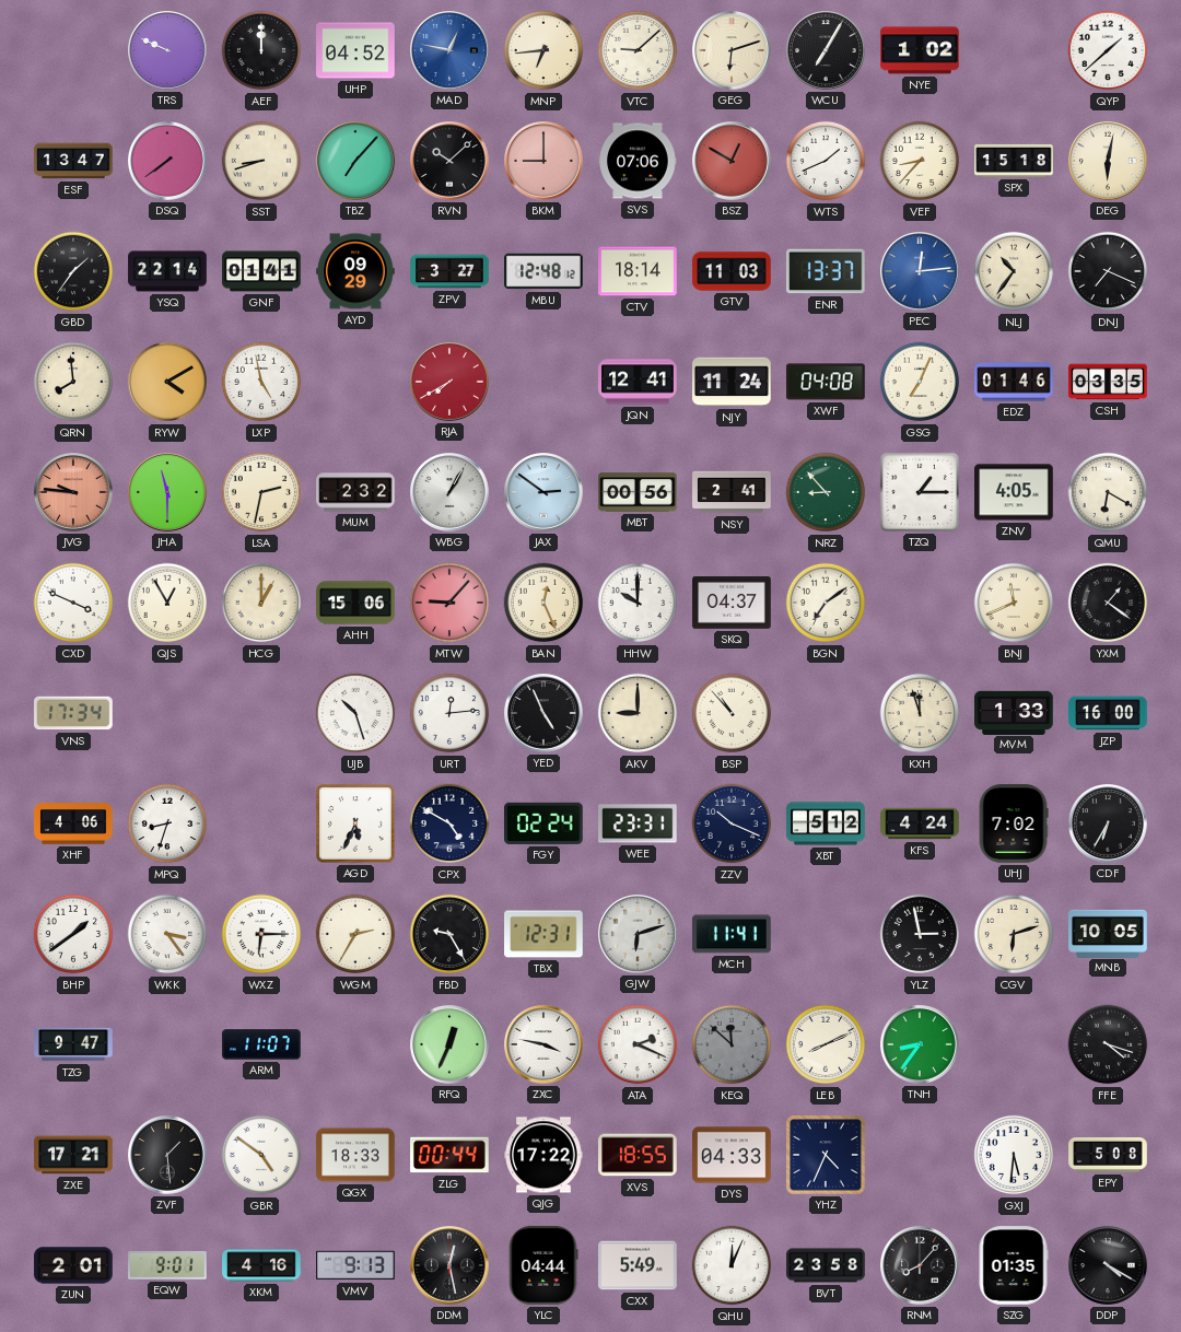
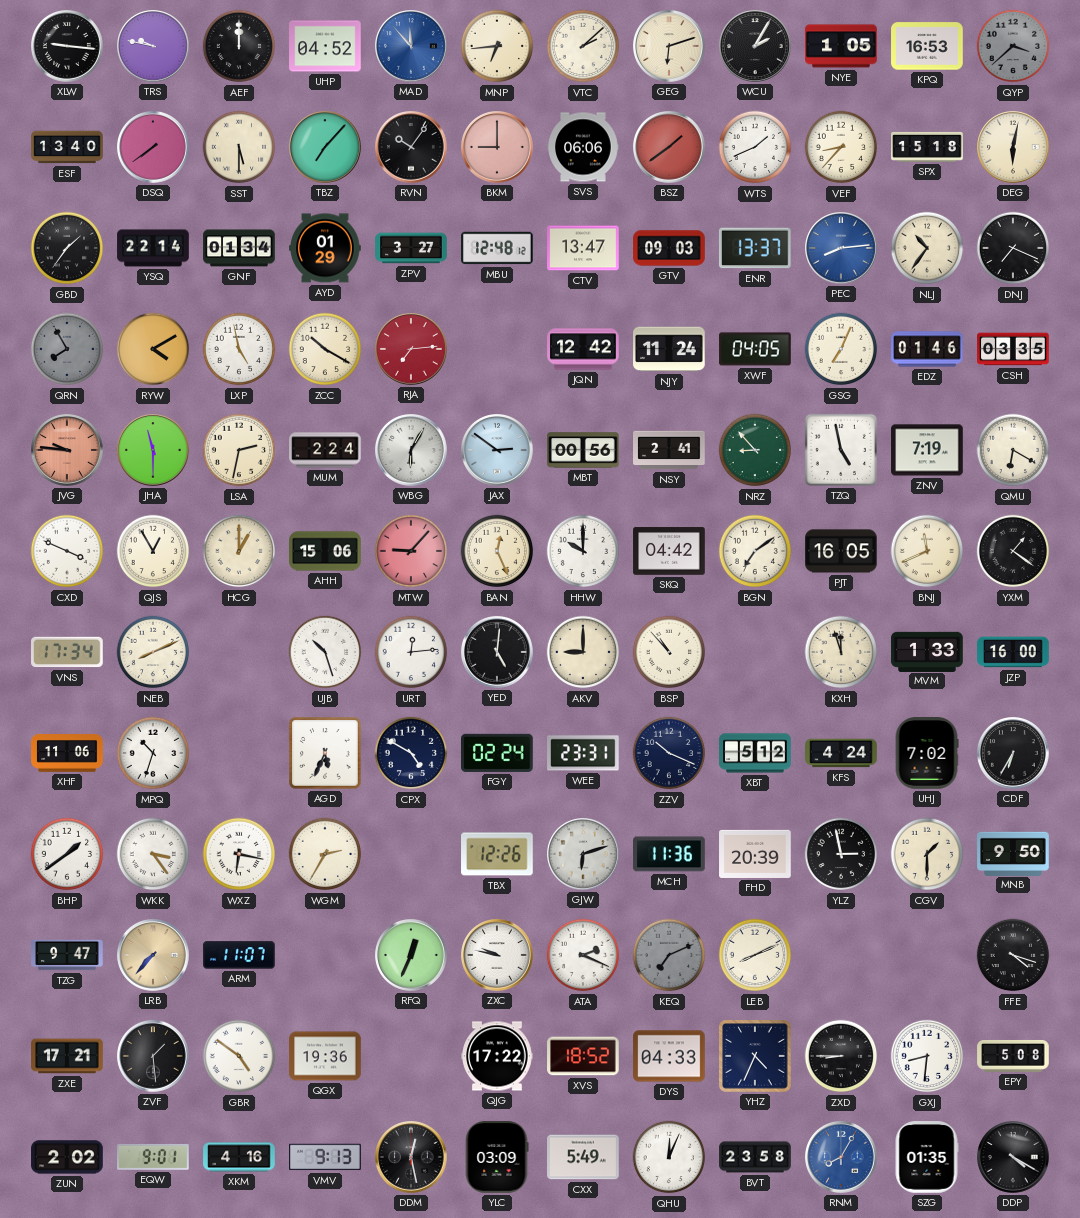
XLW: none -> 9:16 (68, 47)
TRS: 9:49 -> 9:47 (154, 47)
MAD: 12:47 -> 11:53 (412, 47)
VTC: 9:08 -> 2:08 (583, 46)
WCU: 7:05 -> 2:05 (756, 47)
NYE: 1:02 -> 1:05 (841, 46)
KPQ: none -> 16:53 (927, 46)
QYP: 1:38 -> 3:38 (1013, 46)
QYP dial: white -> grey (1013, 46)
ESF: 13:47 -> 13:40 (67, 147)
SST: 8:42 -> 5:30 (239, 147)
RVN: 10:08 -> 10:06 (412, 148)
SVS: 07:06 -> 06:06 (583, 147)
BSZ: 12:50 -> 1:39 (670, 148)
GNF: 01:41 -> 01:34 (239, 248)
AYD: 09:29 -> 01:29 (325, 248)
CTV: 18:14 -> 13:47 (583, 248)
GTV: 11:03 -> 09:03 (669, 248)
PEC: 12:14 -> 8:14 (842, 249)
QRN: 7:59 -> 7:55 (67, 349)
QRN dial: cream -> grey (67, 349)
ZCC: none -> 10:20 (325, 349)
RJA: 7:40 -> 7:14 (412, 350)
JQN: 12:41 -> 12:42 (583, 349)
XWF: 04:08 -> 04:05 (755, 349)
MUM: 2:32 -> 2:24 (325, 450)
WBG: 1:05 -> 6:05 (412, 451)
TZQ: 1:15 -> 4:58 (841, 450)
ZNV: 4:05 -> 7:19 (927, 450)
SKQ: 04:37 -> 04:42 (669, 551)
PJT: none -> 16:05 (841, 551)
NEB: none -> 8:11 (153, 652)
YED: 4:56 -> 5:01 (498, 653)
XHF: 4:06 -> 11:06 (67, 753)
MPQ: 8:33 -> 10:33 (153, 753)
WXZ: 6:15 -> 6:17 (239, 854)
FBD: 9:25 -> none (449, 934)
TBX: 12:31 -> 12:26 (497, 854)
MCH: 11:41 -> 11:36 (669, 854)
FHD: none -> 20:39 (755, 854)
CGV: 6:12 -> 1:30 (927, 854)
MNB: 10:05 -> 9:50 (1013, 853)
LRB: none -> 7:37 (154, 956)
ZXC: 3:47 -> 9:47 (498, 956)
KEQ: 11:52 -> 7:11 (669, 955)
TNH: 8:36 -> none (921, 1045)
QGX: 18:33 -> 19:36 (325, 1056)
ZLG: 00:44 -> none (449, 1155)
XVS: 18:55 -> 18:52 (583, 1056)
ZXD: none -> 8:45 (841, 1056)
GXJ: 5:31 -> 8:31 (927, 1056)
ZUN: 2:01 -> 2:02 (67, 1157)
YLC: 04:44 -> 03:09 (497, 1157)
RNM: 8:07 -> 8:05 (842, 1158)
RNM dial: black -> blue (842, 1158)
